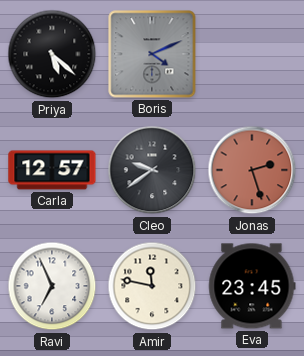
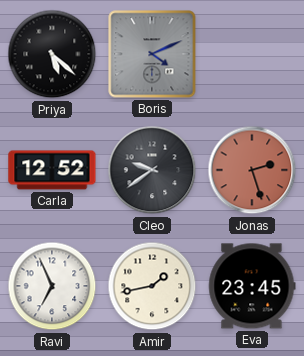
Carla: 12:57 -> 12:52 (52, 170)
Amir: 11:47 -> 1:43 (152, 286)
